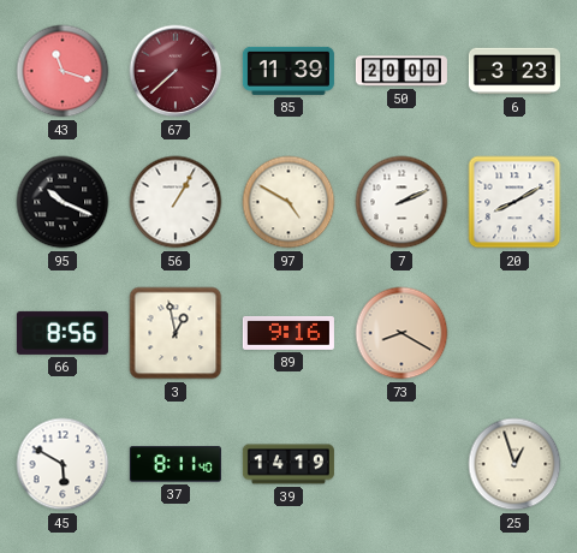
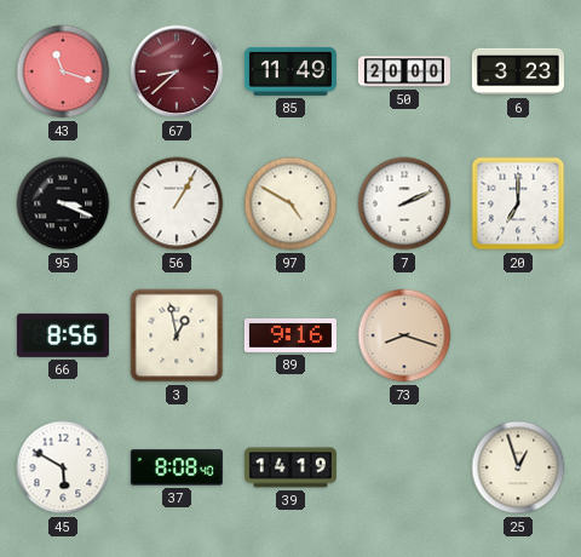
67: 7:38 -> 8:38 (177, 71)
85: 11:39 -> 11:49 (290, 71)
95: 10:19 -> 3:19 (63, 203)
20: 8:10 -> 7:00 (518, 203)
73: 8:20 -> 8:18 (404, 335)
37: 8:11 -> 8:08 (177, 467)
